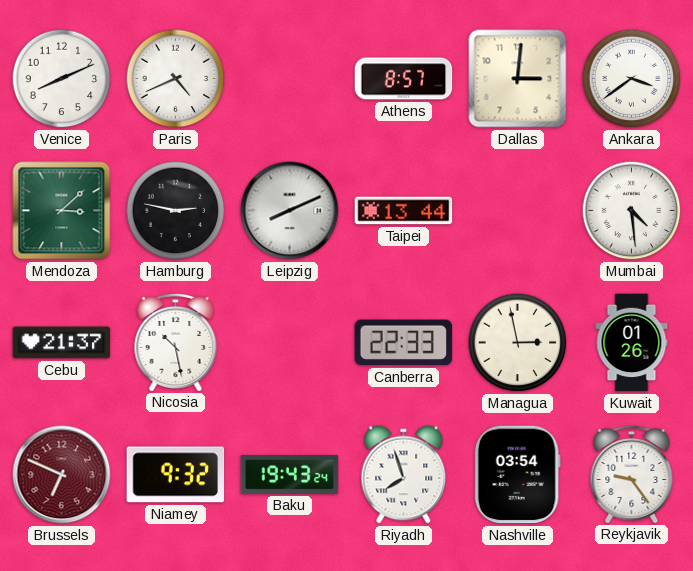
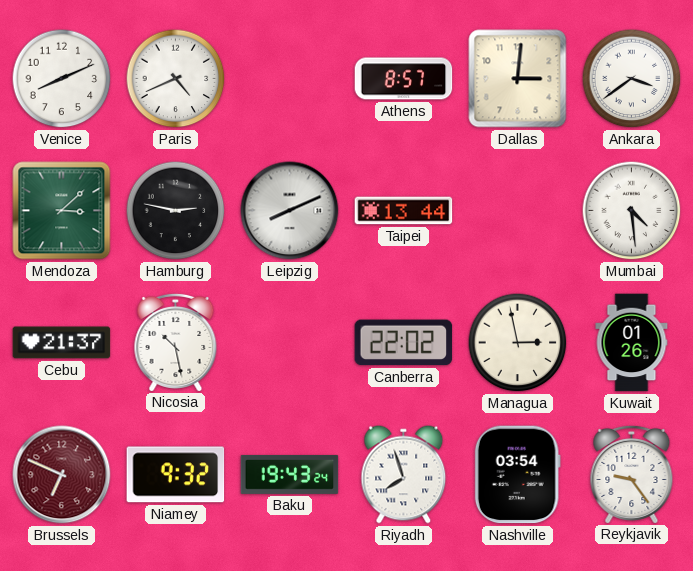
Canberra: 22:33 -> 22:02 (404, 343)
